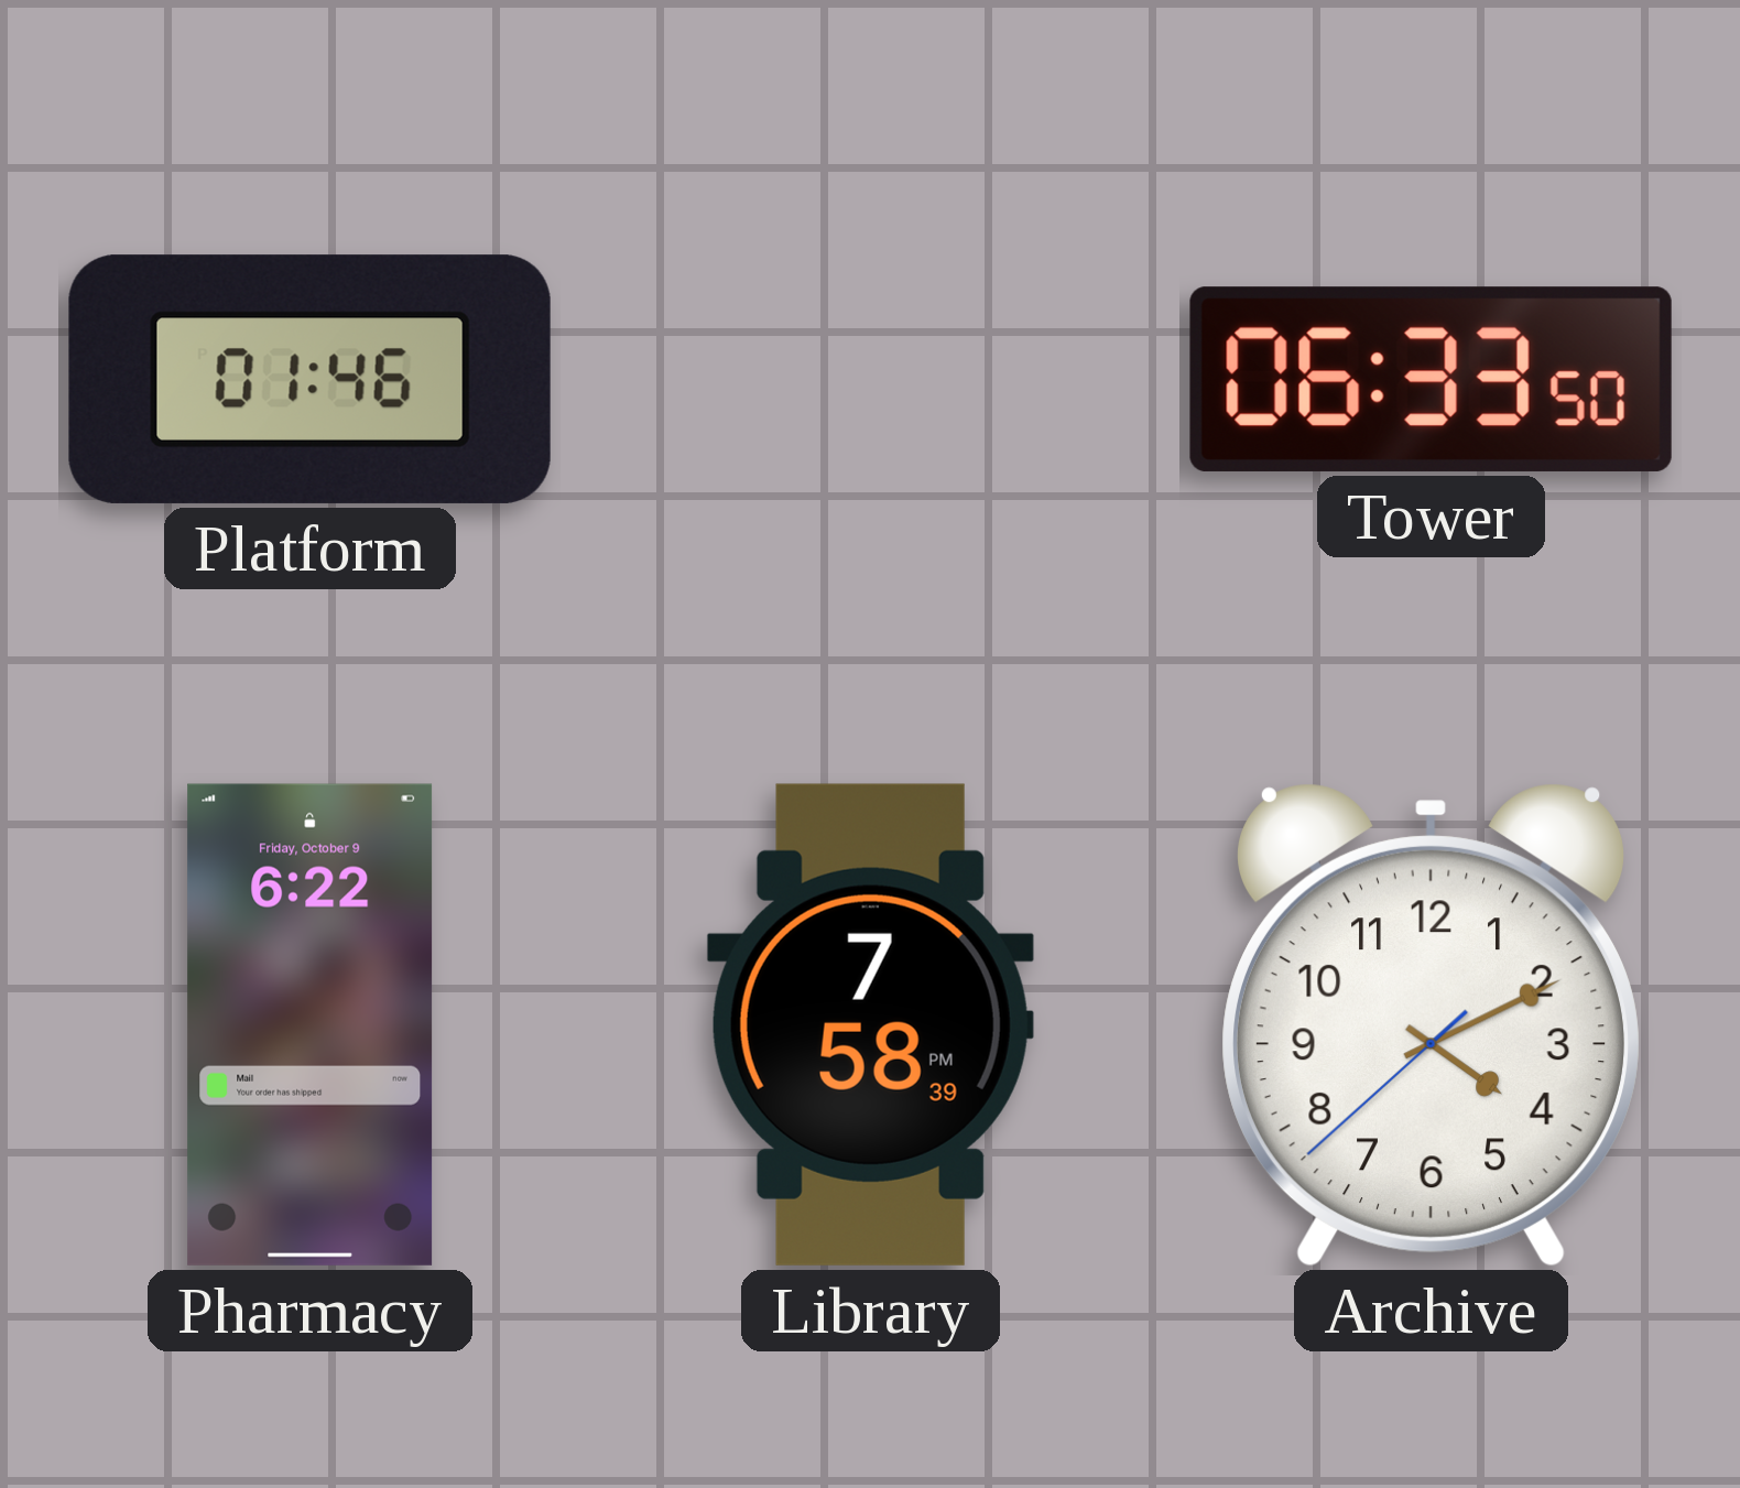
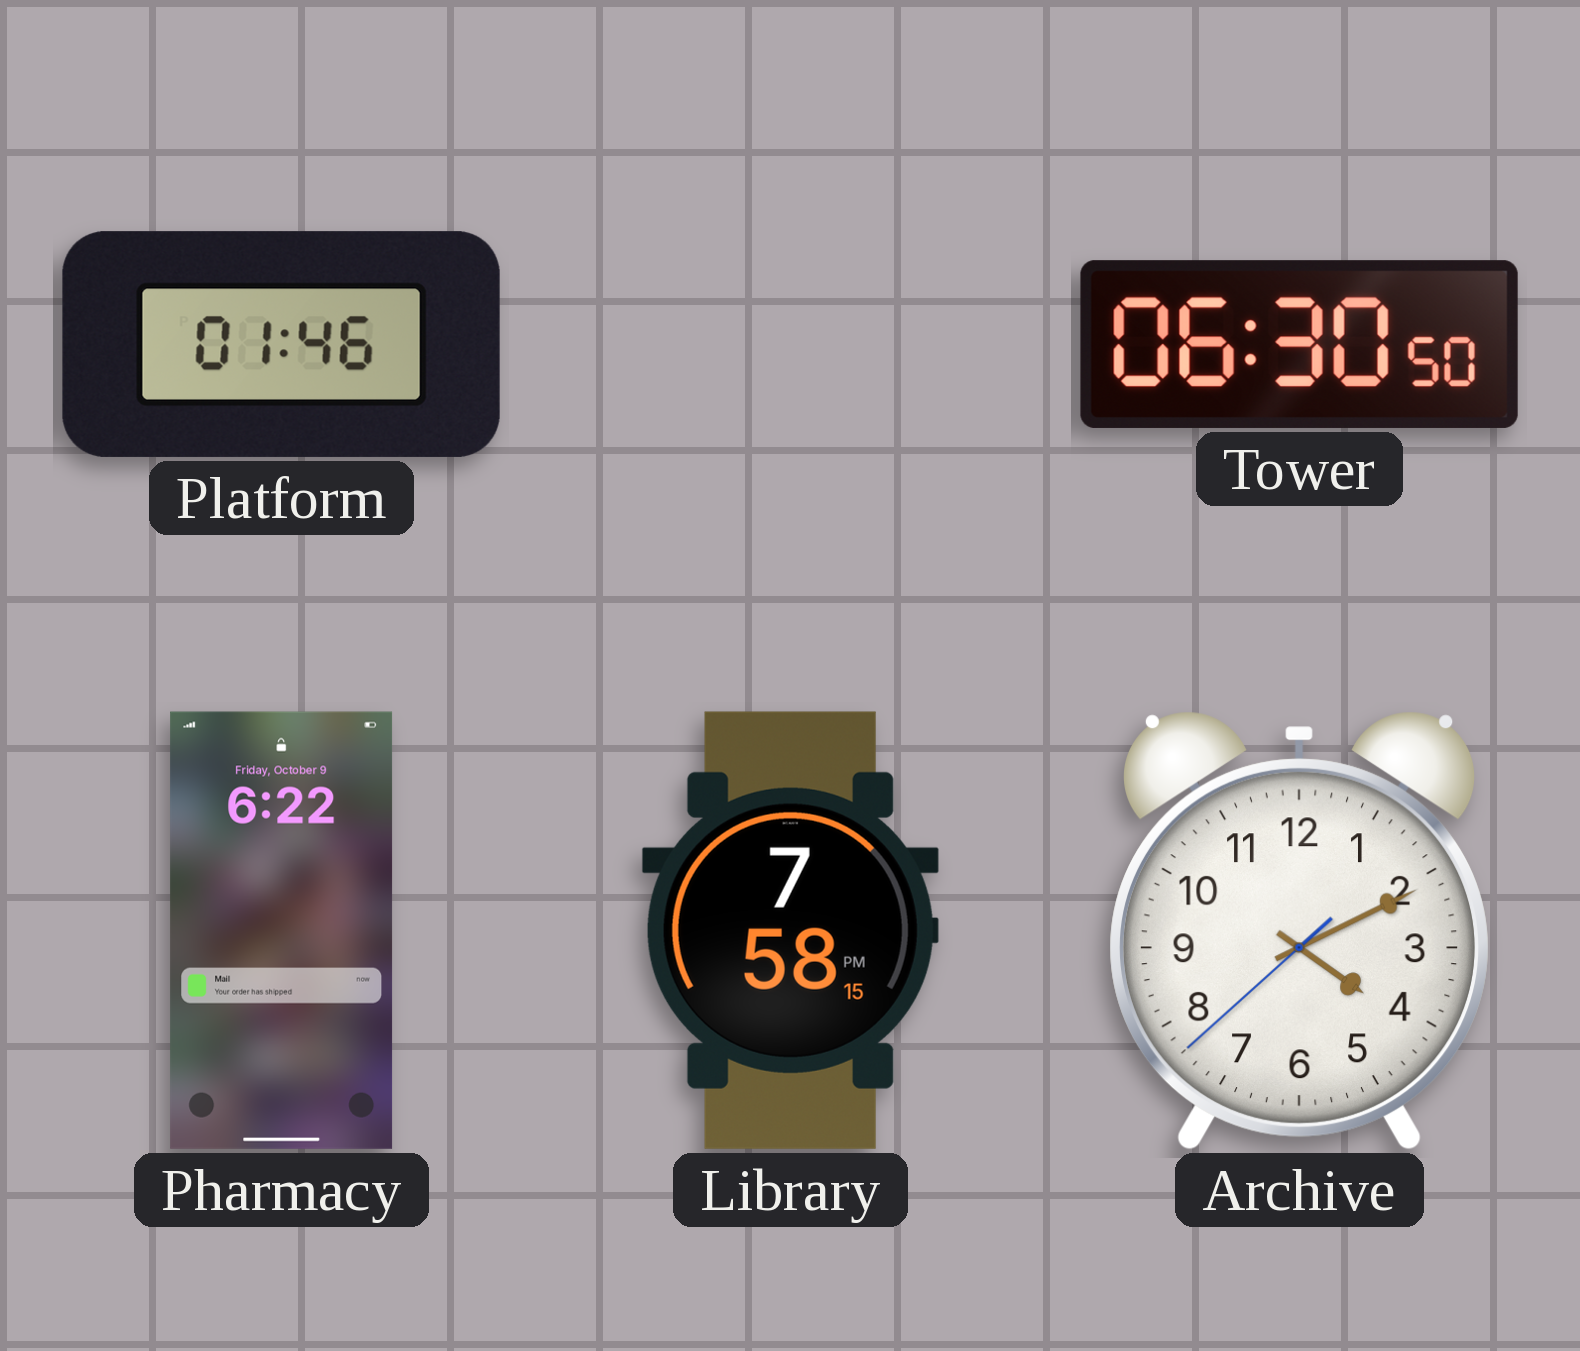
Tower: 06:33 -> 06:30 (1299, 344)
Library: 7:58:39 PM -> 7:58:15 PM (790, 930)
